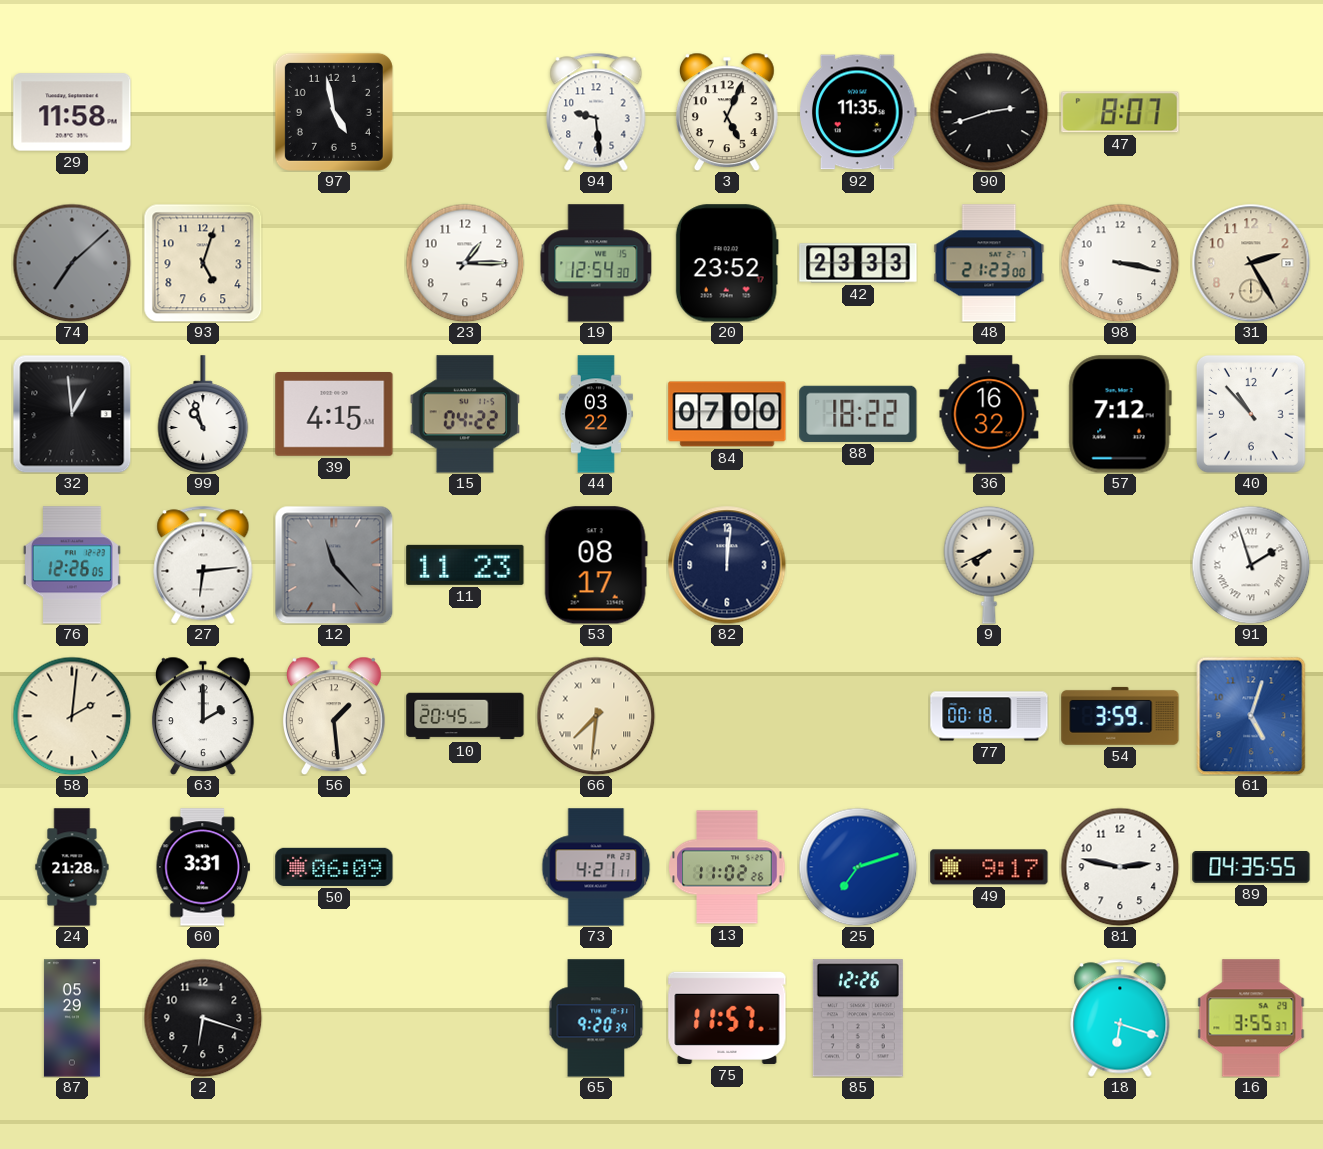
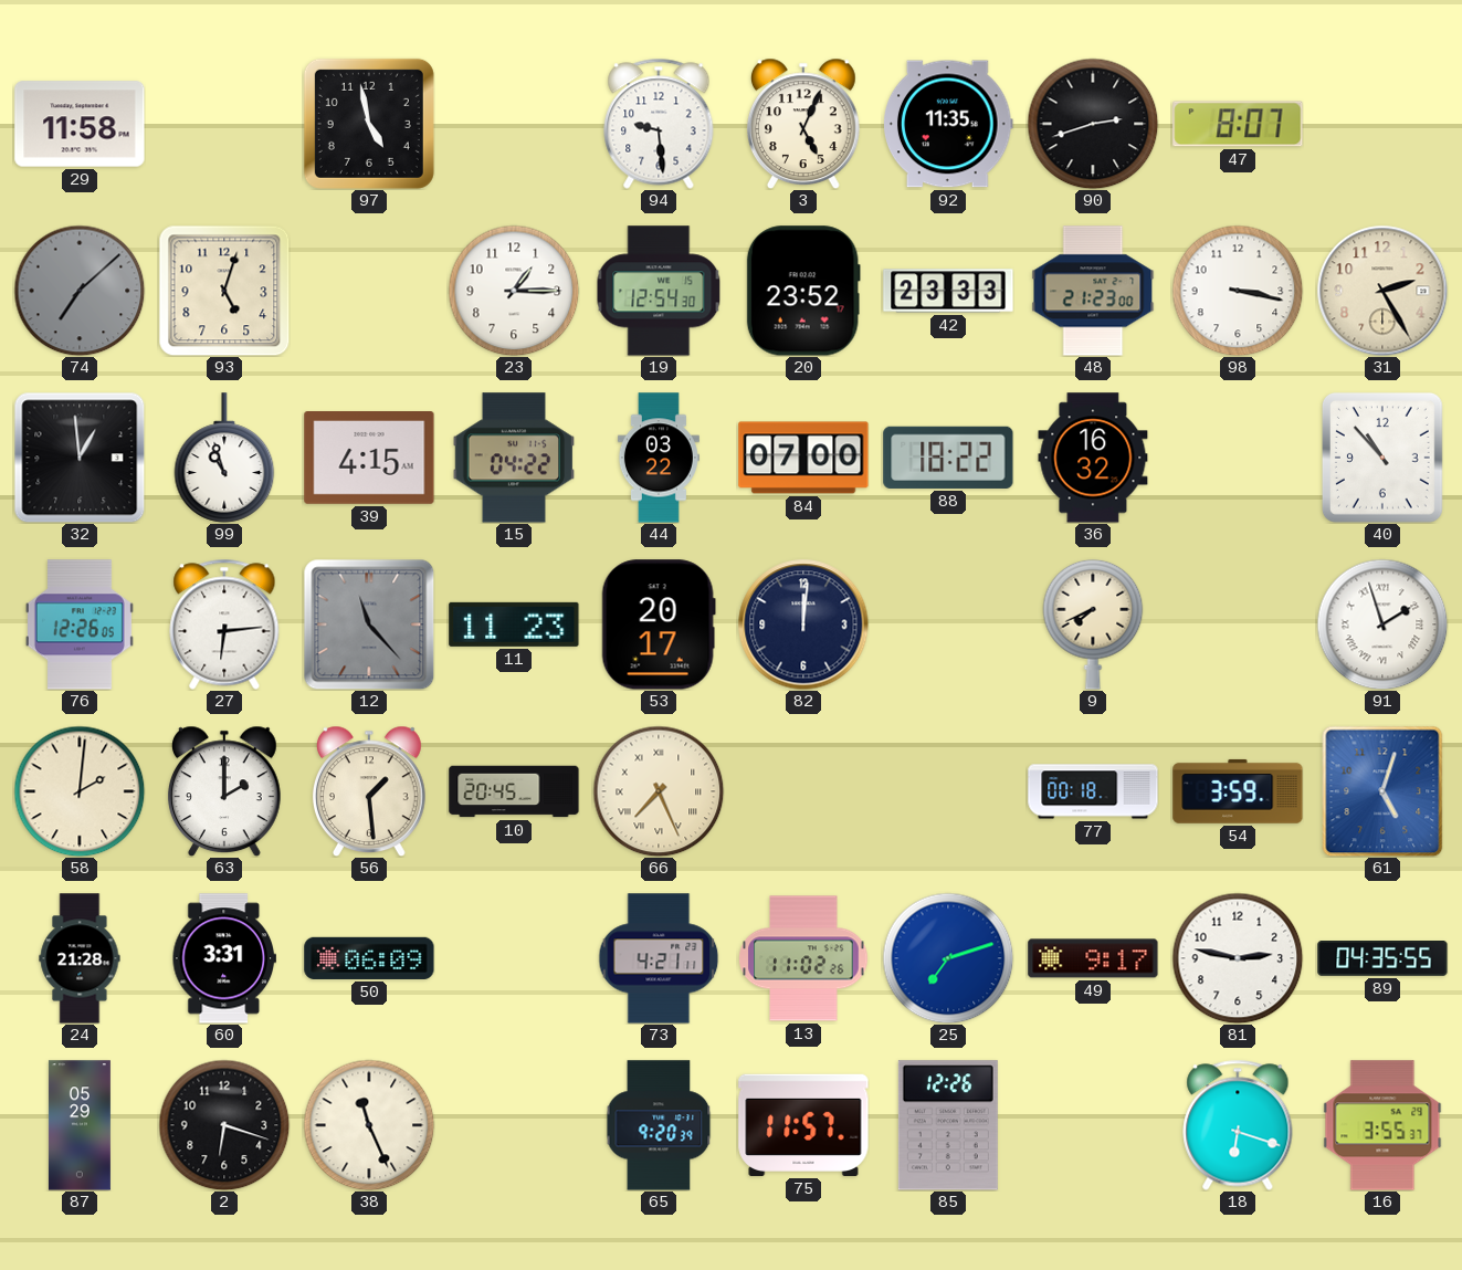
57: 7:12 -> none (1120, 414)
53: 08:17 -> 20:17 (659, 624)
66: 7:31 -> 7:26 (659, 791)
38: none -> 11:26 (369, 1125)
